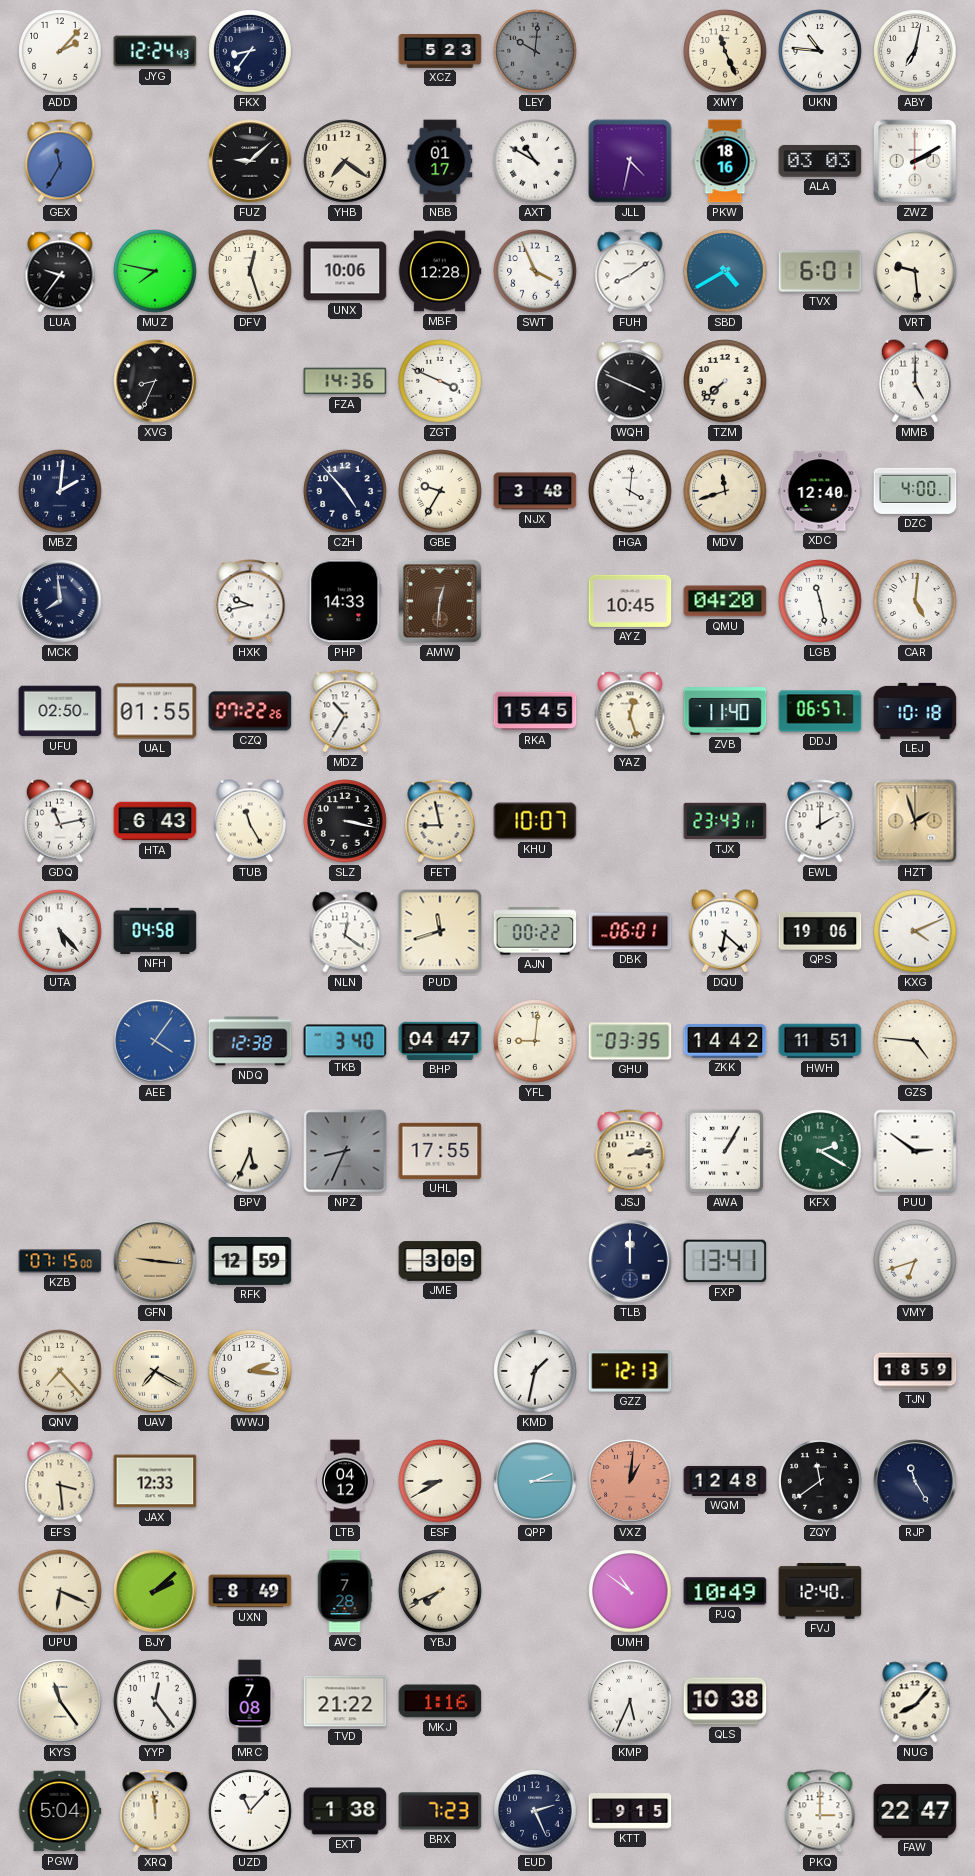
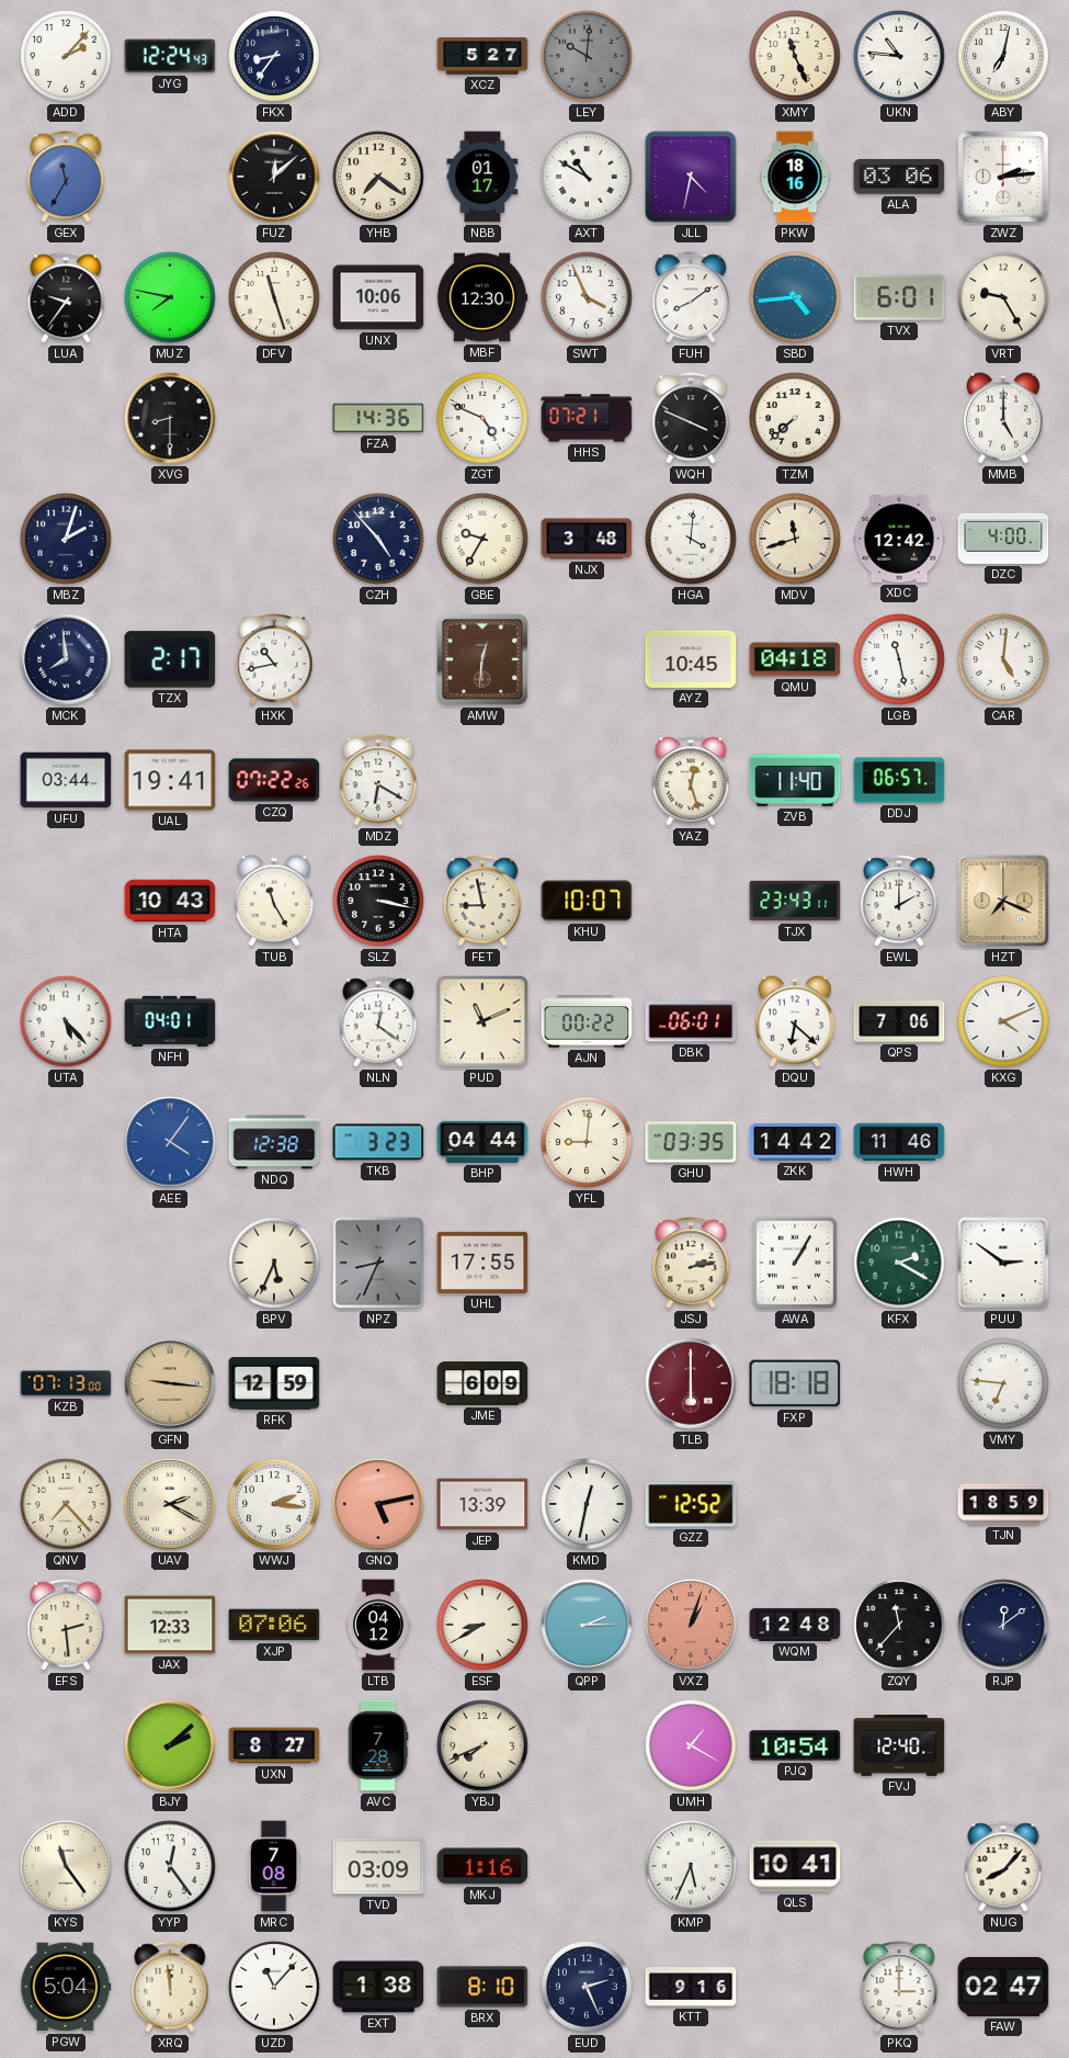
XCZ: 5:23 -> 5:27 (482, 57)
FUZ: 9:08 -> 12:08 (274, 177)
ALA: 03:03 -> 03:06 (899, 177)
ZWZ: 2:10 -> 2:14 (1003, 177)
DFV: 12:27 -> 11:27 (274, 297)
MBF: 12:28 -> 12:30 (482, 297)
SBD: 4:40 -> 4:44 (795, 297)
VRT: 9:29 -> 9:25 (1003, 297)
XVG: 8:34 -> 8:30 (170, 418)
ZGT: 3:49 -> 4:49 (482, 418)
HHS: none -> 07:21 (587, 418)
MBZ: 2:01 -> 2:03 (66, 539)
XDC: 12:40 -> 12:42 (899, 539)
TZX: none -> 2:17 (170, 659)
HXK: 9:43 -> 10:43 (274, 659)
PHP: 14:33 -> none (345, 601)
QMU: 04:20 -> 04:18 (795, 659)
UFU: 02:50 -> 03:44 (66, 780)
UAL: 01:55 -> 19:41 (170, 780)
MDZ: 10:35 -> 6:20 (378, 780)
RKA: 15:45 -> none (535, 711)
LEJ: 10:18 -> none (915, 711)
GDQ: 11:13 -> none (60, 821)
HTA: 6:43 -> 10:43 (170, 901)
HZT: 1:57 -> 7:19 (1003, 901)
NFH: 04:58 -> 04:01 (170, 1021)
PUD: 11:42 -> 11:11 (482, 1021)
QPS: 19:06 -> 7:06 (899, 1021)
TKB: 3:40 -> 3:23 (378, 1142)
BHP: 04:47 -> 04:44 (482, 1142)
HWH: 11:51 -> 11:46 (899, 1142)
GZS: 4:46 -> none (915, 1041)
KZB: 07:15 -> 07:13 (66, 1383)
JME: 3:09 -> 6:09 (482, 1383)
TLB: 12:00 -> 6:00 (691, 1383)
TLB dial: navy -> burgundy (691, 1383)
FXP: 13:41 -> 18:18 (795, 1383)
VMY: 6:42 -> 6:46 (1003, 1383)
UAV: 7:20 -> 2:20 (170, 1504)
GNQ: none -> 5:13 (378, 1504)
JEP: none -> 13:39 (482, 1504)
KMD: 1:32 -> 12:32 (587, 1504)
GZZ: 12:13 -> 12:52 (691, 1504)
EFS: 3:29 -> 2:29 (66, 1625)
XJP: none -> 07:06 (274, 1625)
VXZ: 1:01 -> 1:03 (691, 1625)
ZQY: 11:39 -> 11:37 (899, 1625)
RJP: 11:25 -> 12:09 (1003, 1625)
UPU: 6:19 -> none (60, 1591)
UXN: 8:49 -> 8:27 (274, 1745)
UMH: 10:51 -> 1:20 (691, 1745)
PJQ: 10:49 -> 10:54 (795, 1745)
TVD: 21:22 -> 03:09 (378, 1866)
QLS: 10:38 -> 10:41 (795, 1866)
BRX: 7:23 -> 8:10 (482, 1987)
KTT: 9:15 -> 9:16 (691, 1987)
FAW: 22:47 -> 02:47 (1003, 1987)
